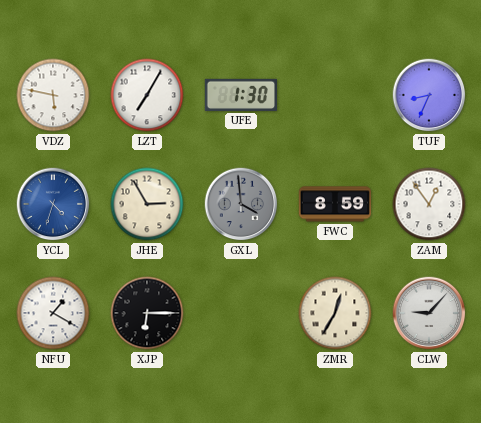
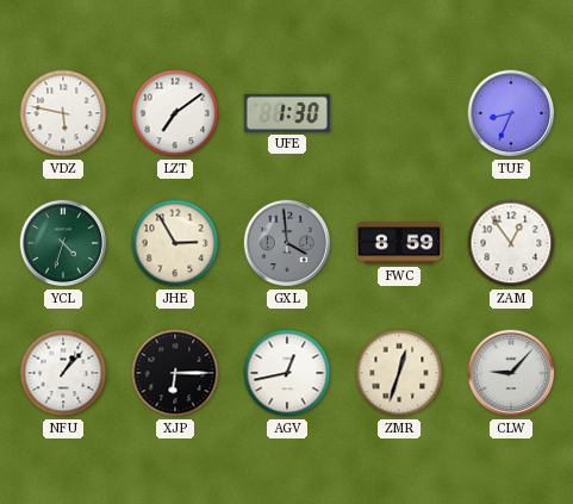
LZT: 7:05 -> 7:09 (175, 113)
YCL dial: blue -> green (63, 243)
NFU: 1:20 -> 1:07 (63, 373)
AGV: none -> 12:43 (287, 373)
ZMR: 12:35 -> 12:33 (399, 373)
